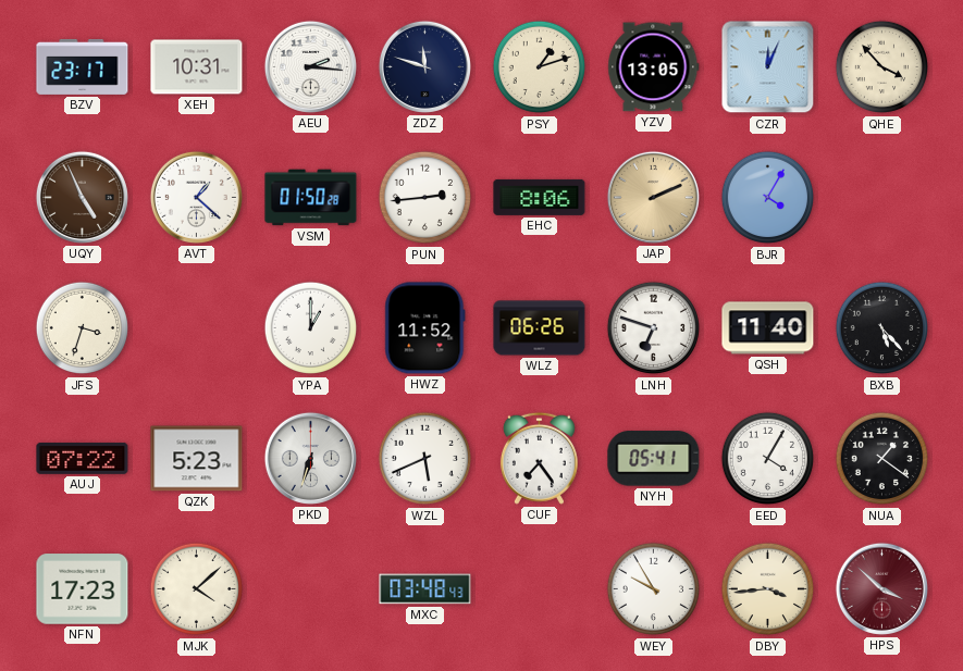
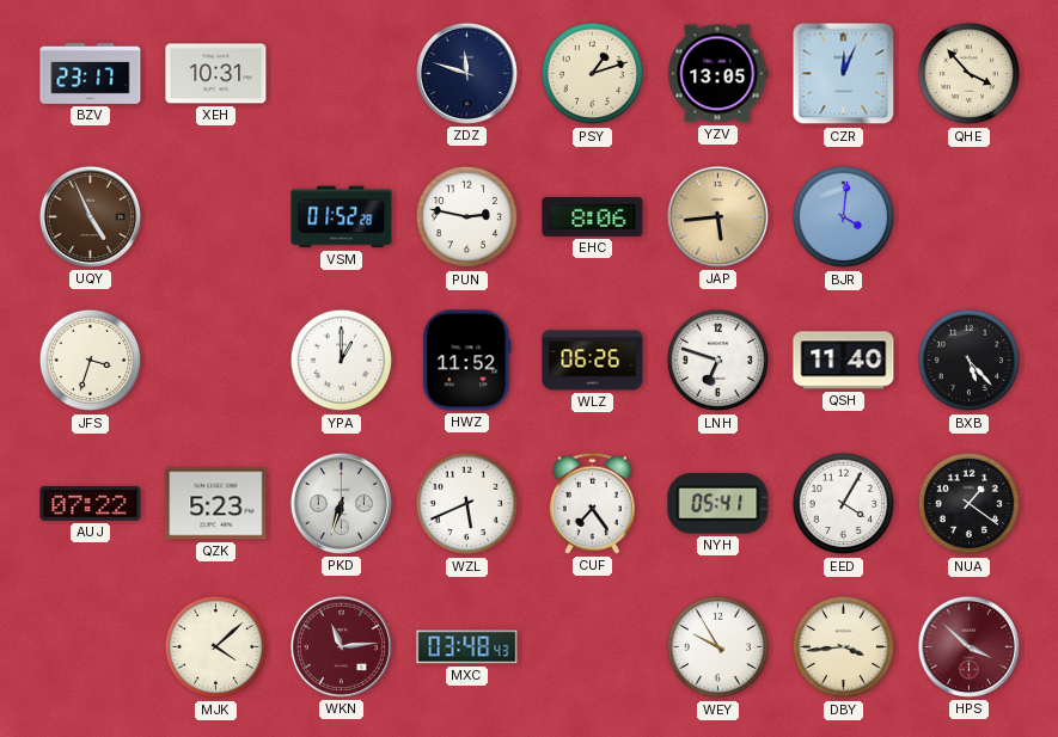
AEU: 2:16 -> none (310, 66)
AVT: 1:22 -> none (196, 197)
VSM: 01:50 -> 01:52 (342, 217)
PUN: 2:44 -> 2:47 (467, 217)
JAP: 2:11 -> 5:44 (717, 216)
BJR: 4:05 -> 4:01 (844, 217)
NFN: 17:23 -> none (83, 589)
WKN: none -> 11:14 (341, 646)
